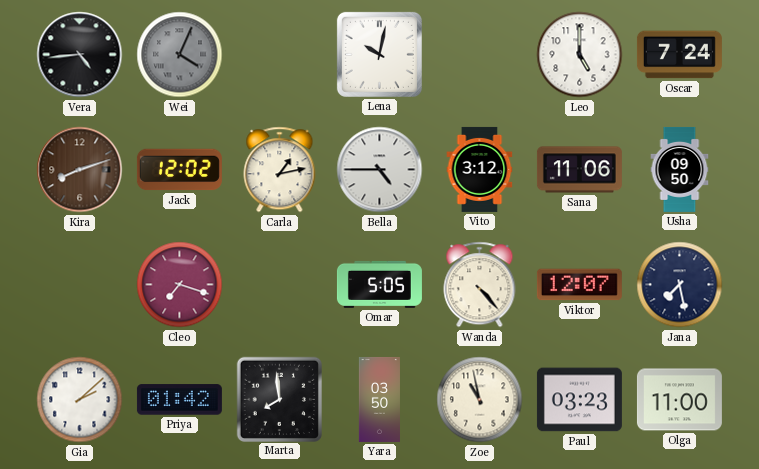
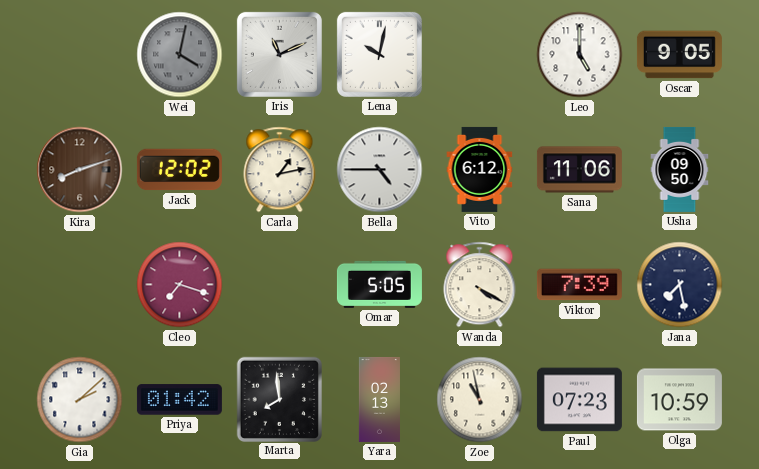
Vera: 4:44 -> none (80, 55)
Wei: 4:04 -> 4:02 (180, 55)
Iris: none -> 11:11 (279, 54)
Oscar: 7:24 -> 9:05 (679, 55)
Vito: 3:12 -> 6:12 (480, 169)
Wanda: 4:23 -> 4:20 (480, 285)
Viktor: 12:07 -> 7:39 (579, 285)
Yara: 03:50 -> 02:13 (379, 399)
Paul: 03:23 -> 07:23 (579, 400)
Olga: 11:00 -> 10:59 (679, 400)
